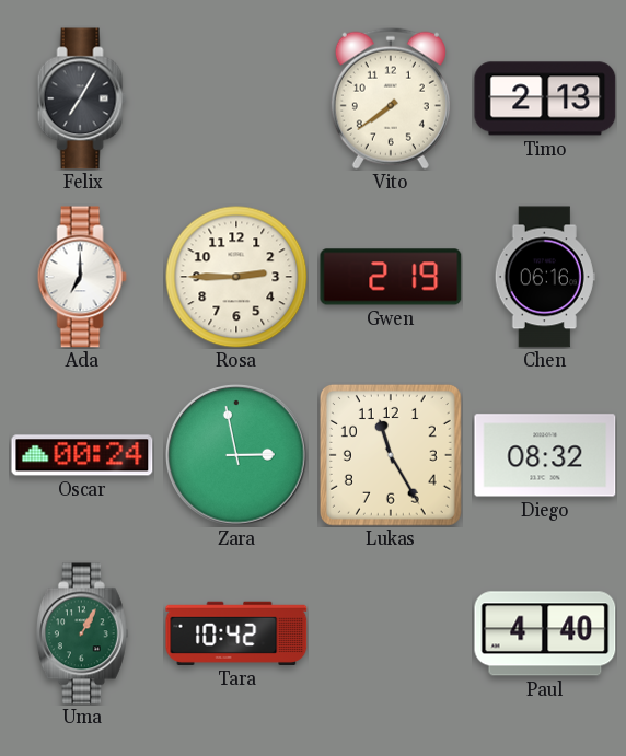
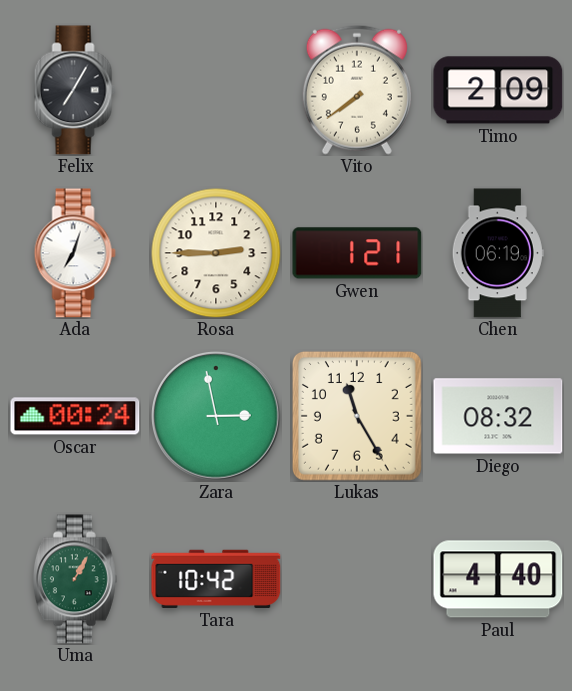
Timo: 2:13 -> 2:09 (498, 90)
Ada: 7:00 -> 7:03 (75, 253)
Gwen: 2:19 -> 1:21 (357, 253)
Chen: 06:16 -> 06:19 (498, 253)
